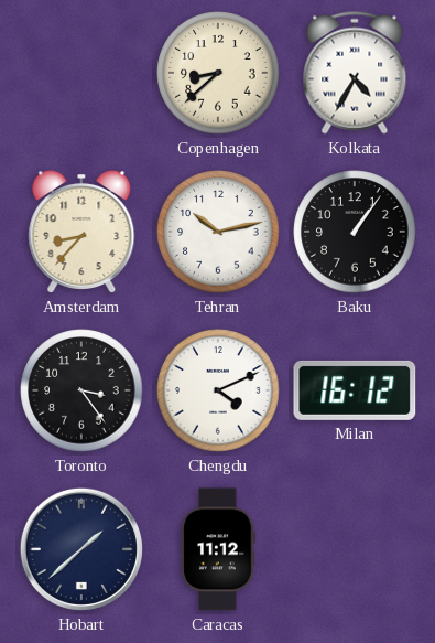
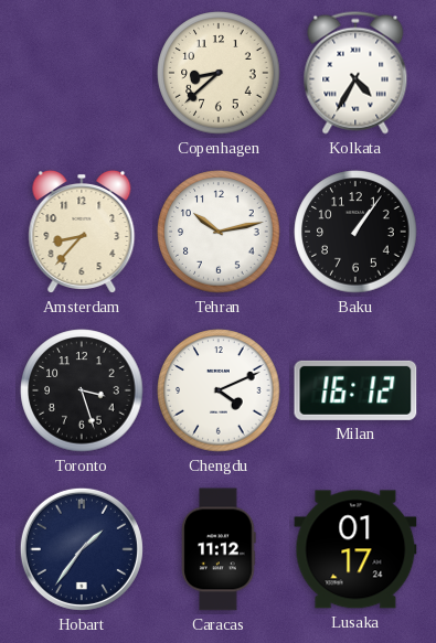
Toronto: 3:24 -> 3:27 (82, 390)
Hobart: 1:38 -> 1:36 (82, 549)
Lusaka: none -> 01:17 (355, 549)
